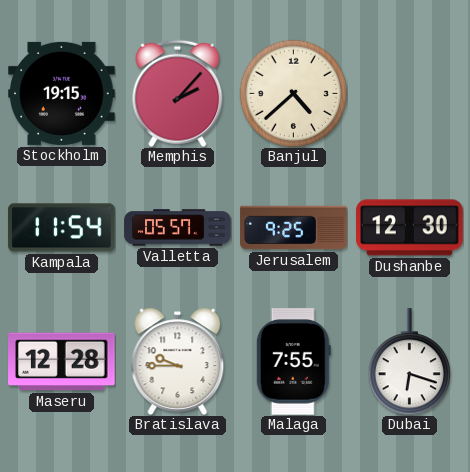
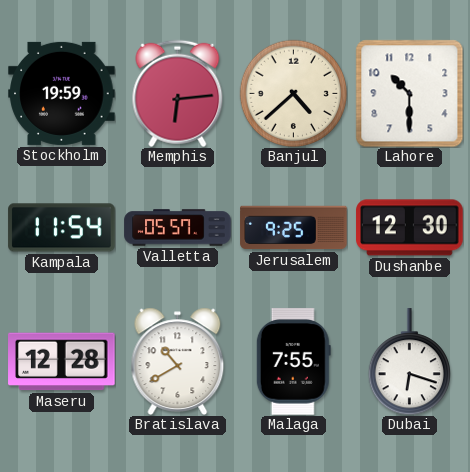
Stockholm: 19:15 -> 19:59 (62, 93)
Memphis: 2:07 -> 6:14 (178, 93)
Lahore: none -> 10:30 (409, 93)
Bratislava: 9:45 -> 10:40 (178, 361)
